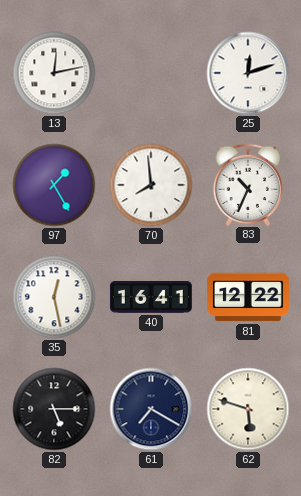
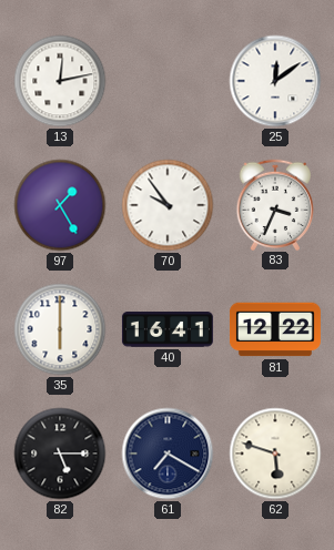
25: 12:12 -> 12:09 (275, 81)
70: 7:59 -> 9:54 (168, 205)
83: 10:34 -> 3:34 (274, 204)
35: 12:28 -> 6:00 (60, 329)
